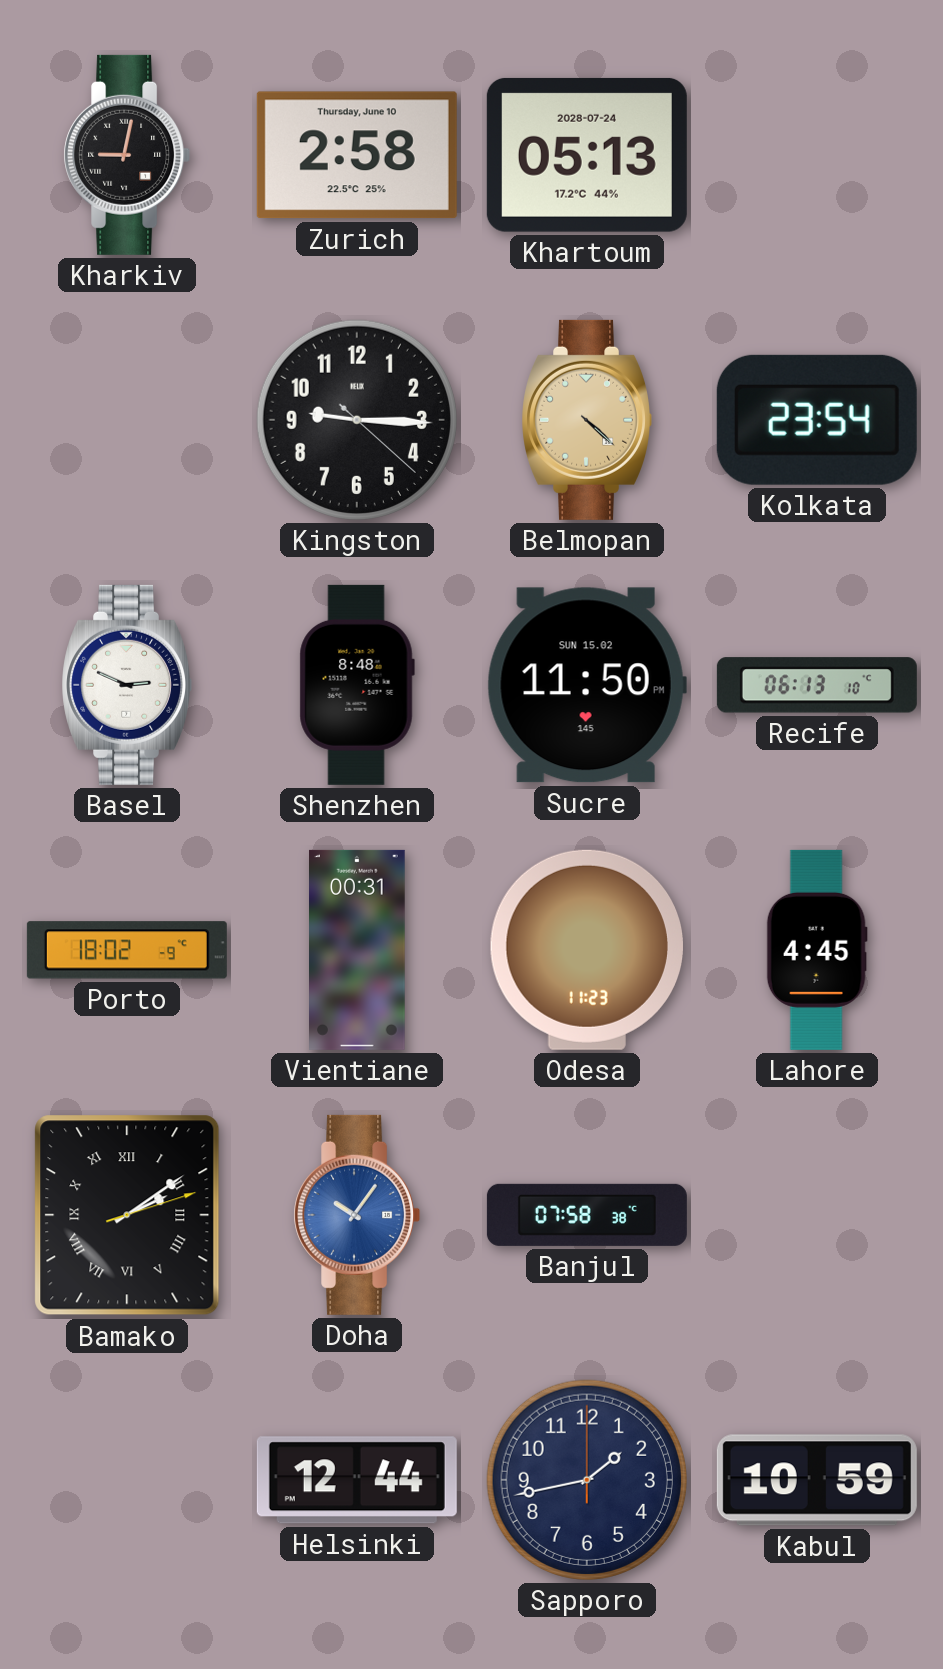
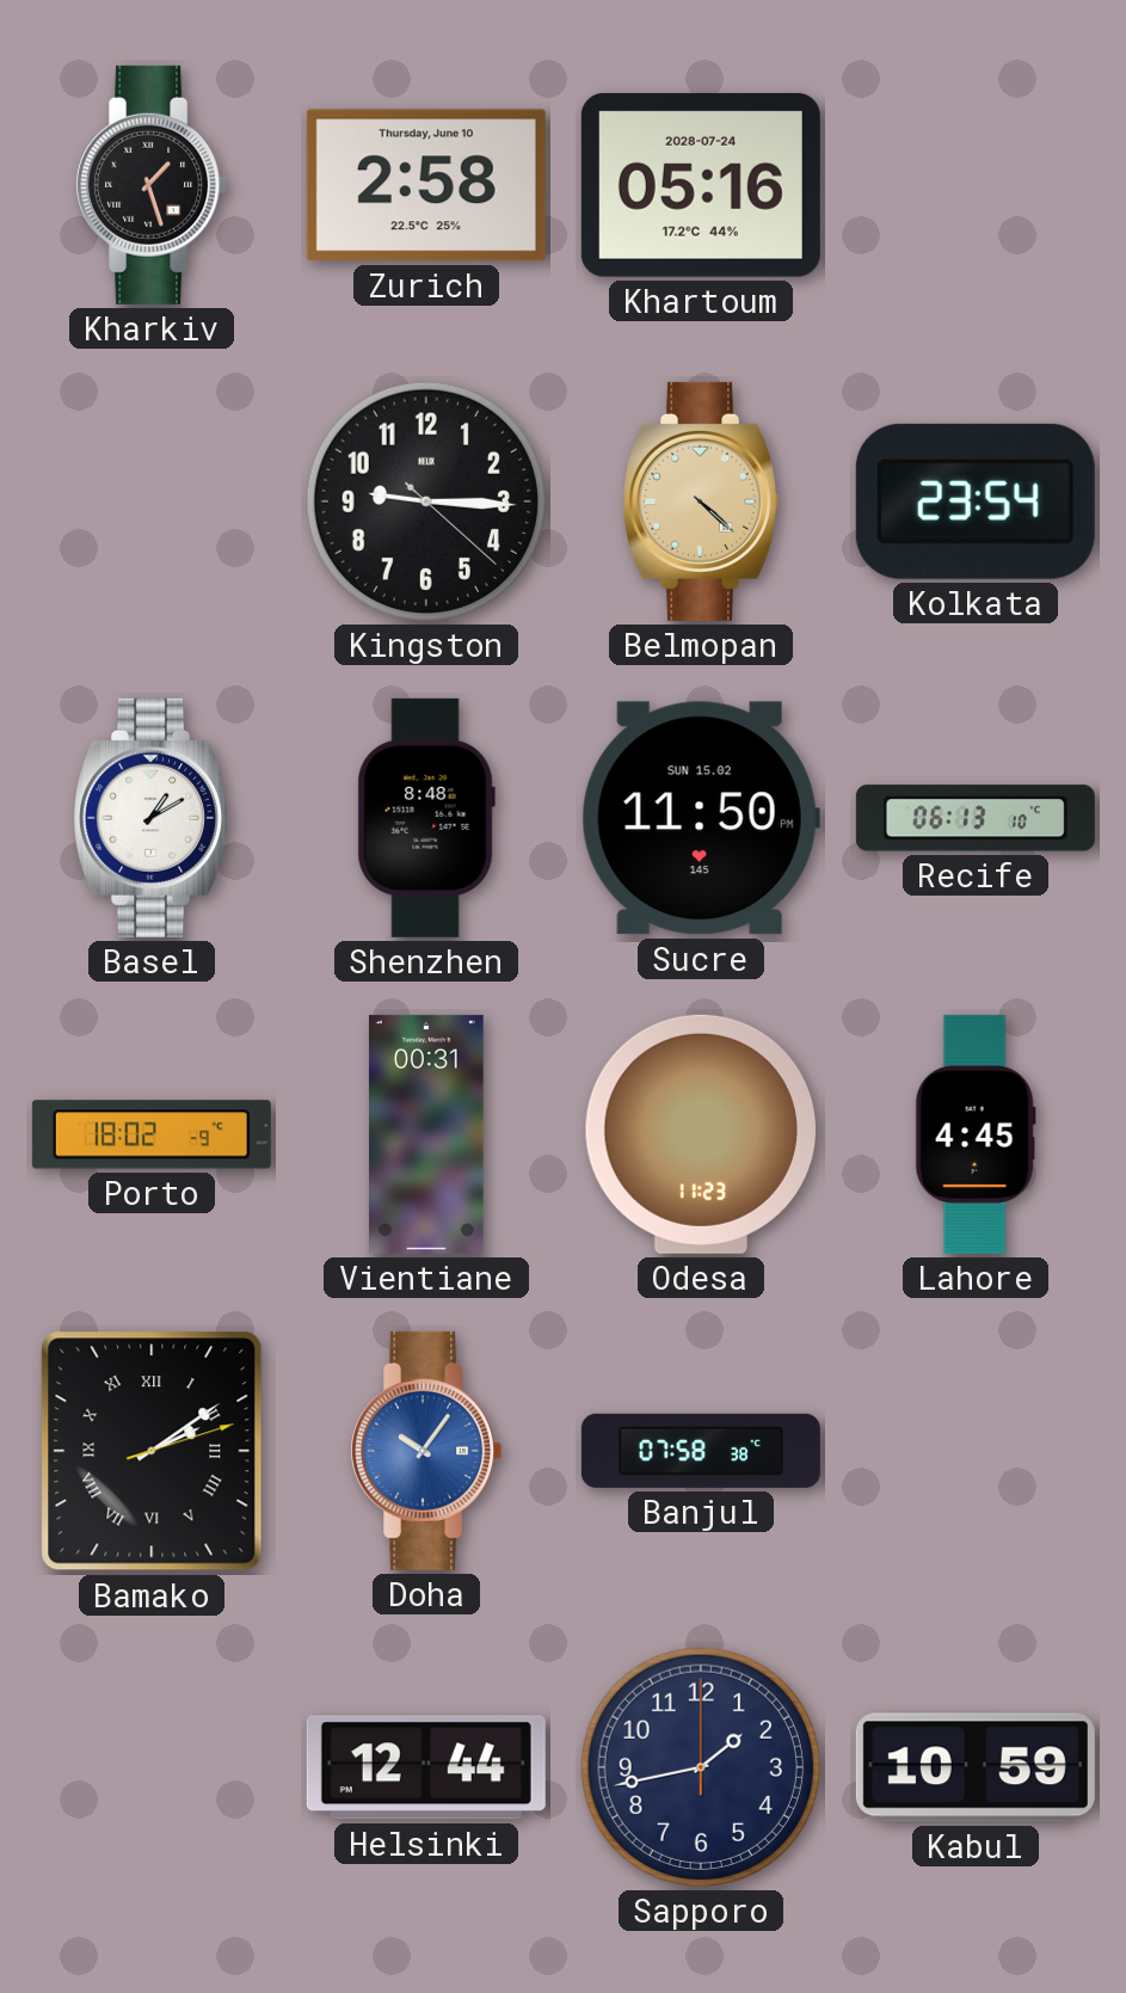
Kharkiv: 9:02 -> 1:27 (152, 185)
Khartoum: 05:13 -> 05:16 (701, 185)
Basel: 2:49 -> 1:10 (150, 818)
